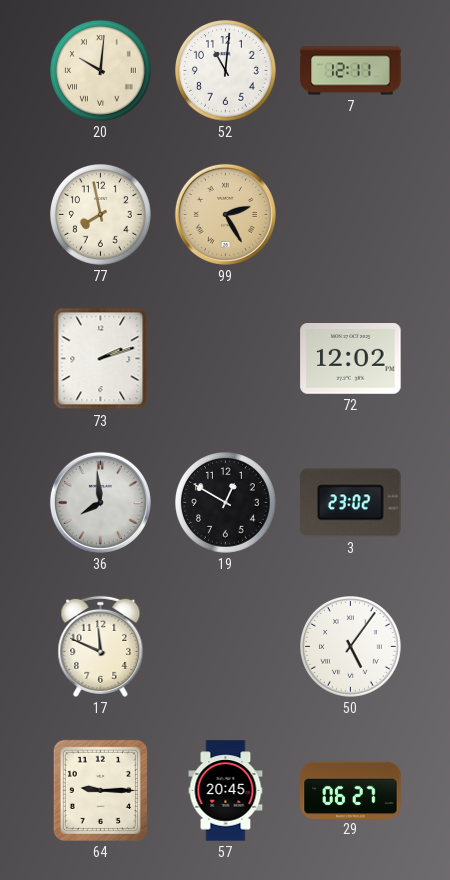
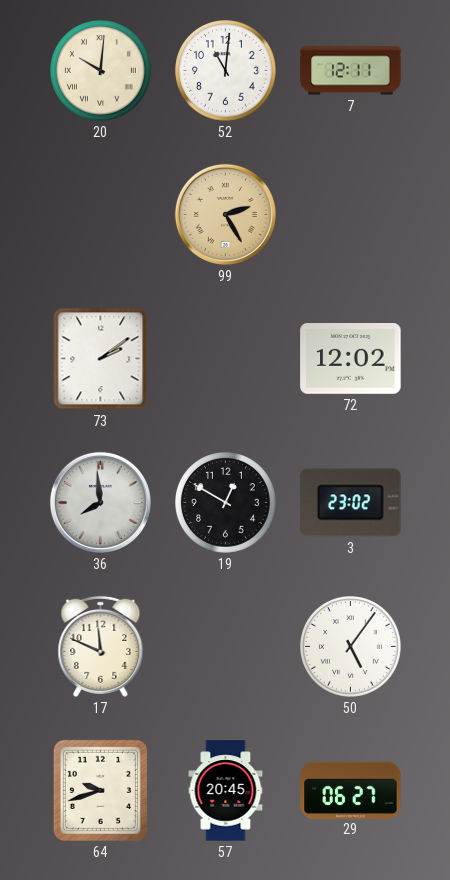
77: 7:58 -> none (101, 215)
73: 2:12 -> 2:09 (101, 359)
64: 9:15 -> 9:42 (100, 790)
